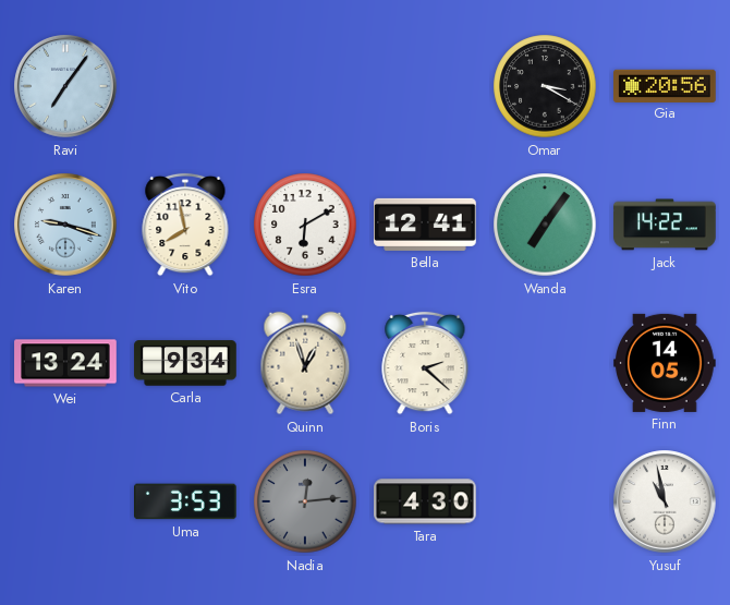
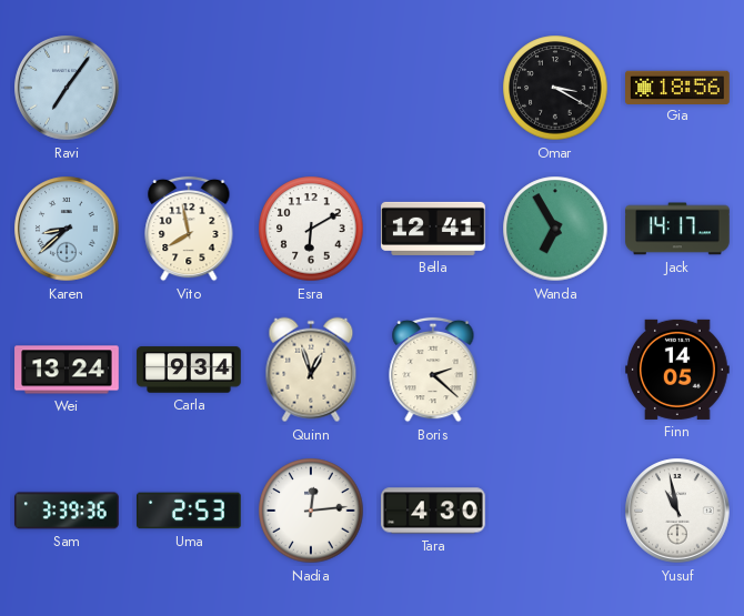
Gia: 20:56 -> 18:56 (677, 87)
Karen: 9:18 -> 8:38 (67, 229)
Wanda: 7:06 -> 6:55 (555, 229)
Jack: 14:22 -> 14:17 (677, 229)
Sam: none -> 3:39 (67, 511)
Uma: 3:53 -> 2:53 (189, 511)
Nadia dial: grey -> white (311, 511)
